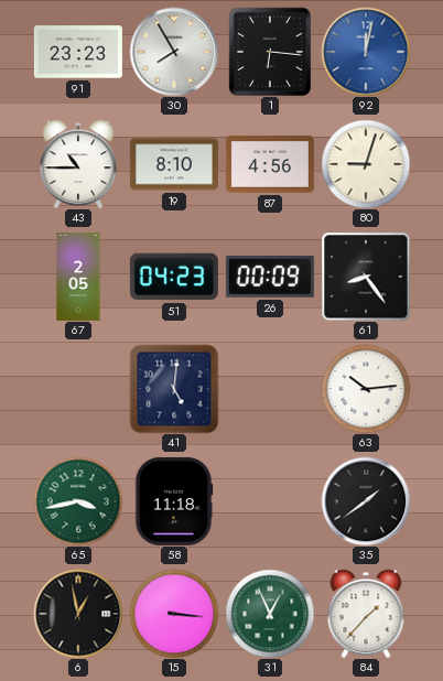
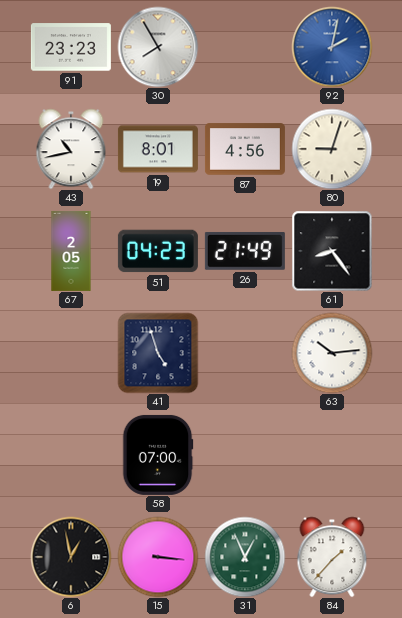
1: 6:16 -> none (270, 52)
92: 12:02 -> 2:02 (332, 47)
43: 10:45 -> 10:43 (71, 149)
19: 8:10 -> 8:01 (158, 149)
26: 00:09 -> 21:49 (245, 251)
41: 5:01 -> 4:57 (158, 353)
65: 3:43 -> none (78, 501)
58: 11:18 -> 07:00 (158, 455)
35: 1:39 -> none (366, 501)
